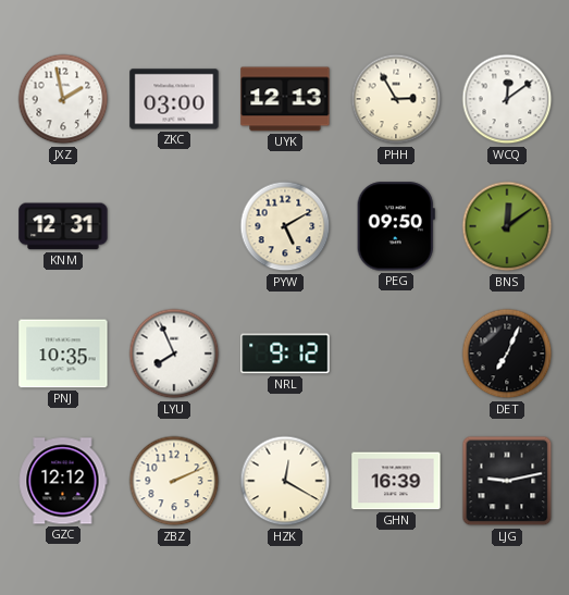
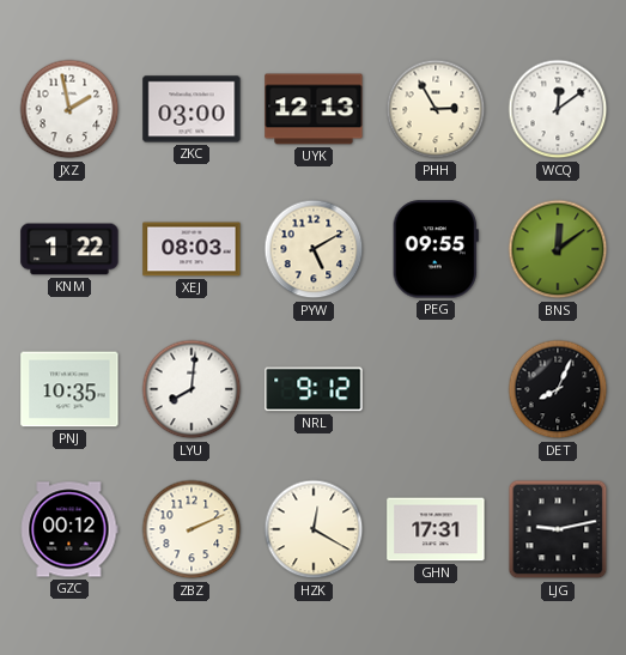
KNM: 12:31 -> 1:22 (69, 249)
XEJ: none -> 08:03 (192, 249)
PEG: 09:50 -> 09:55 (436, 249)
LYU: 7:56 -> 8:01 (192, 389)
DET: 7:04 -> 8:04 (558, 389)
GZC: 12:12 -> 00:12 (69, 529)
GHN: 16:39 -> 17:31 (436, 529)
